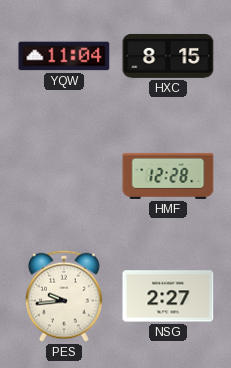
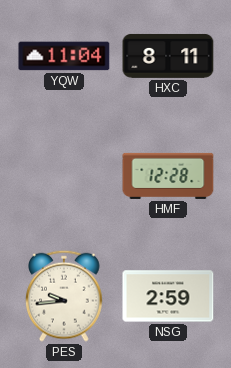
HXC: 8:15 -> 8:11 (168, 56)
NSG: 2:27 -> 2:59 (168, 296)
